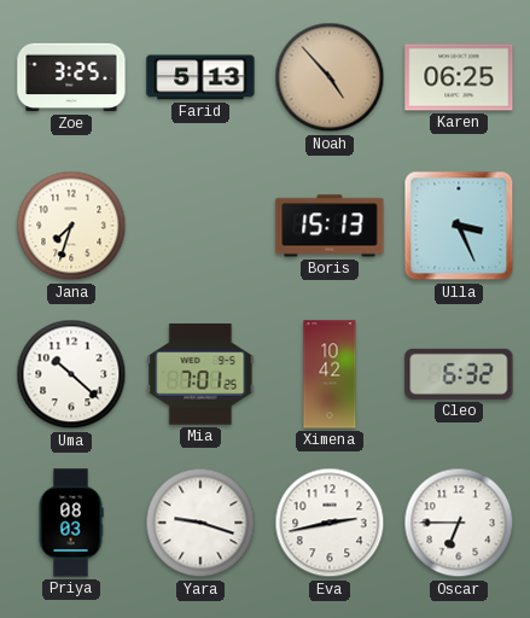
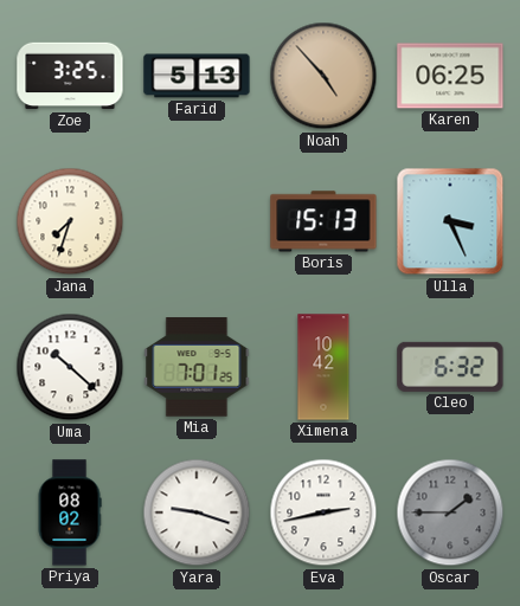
Priya: 08:03 -> 08:02 (70, 512)
Oscar: 6:45 -> 1:45 (450, 512)
Oscar dial: white -> grey (450, 512)
